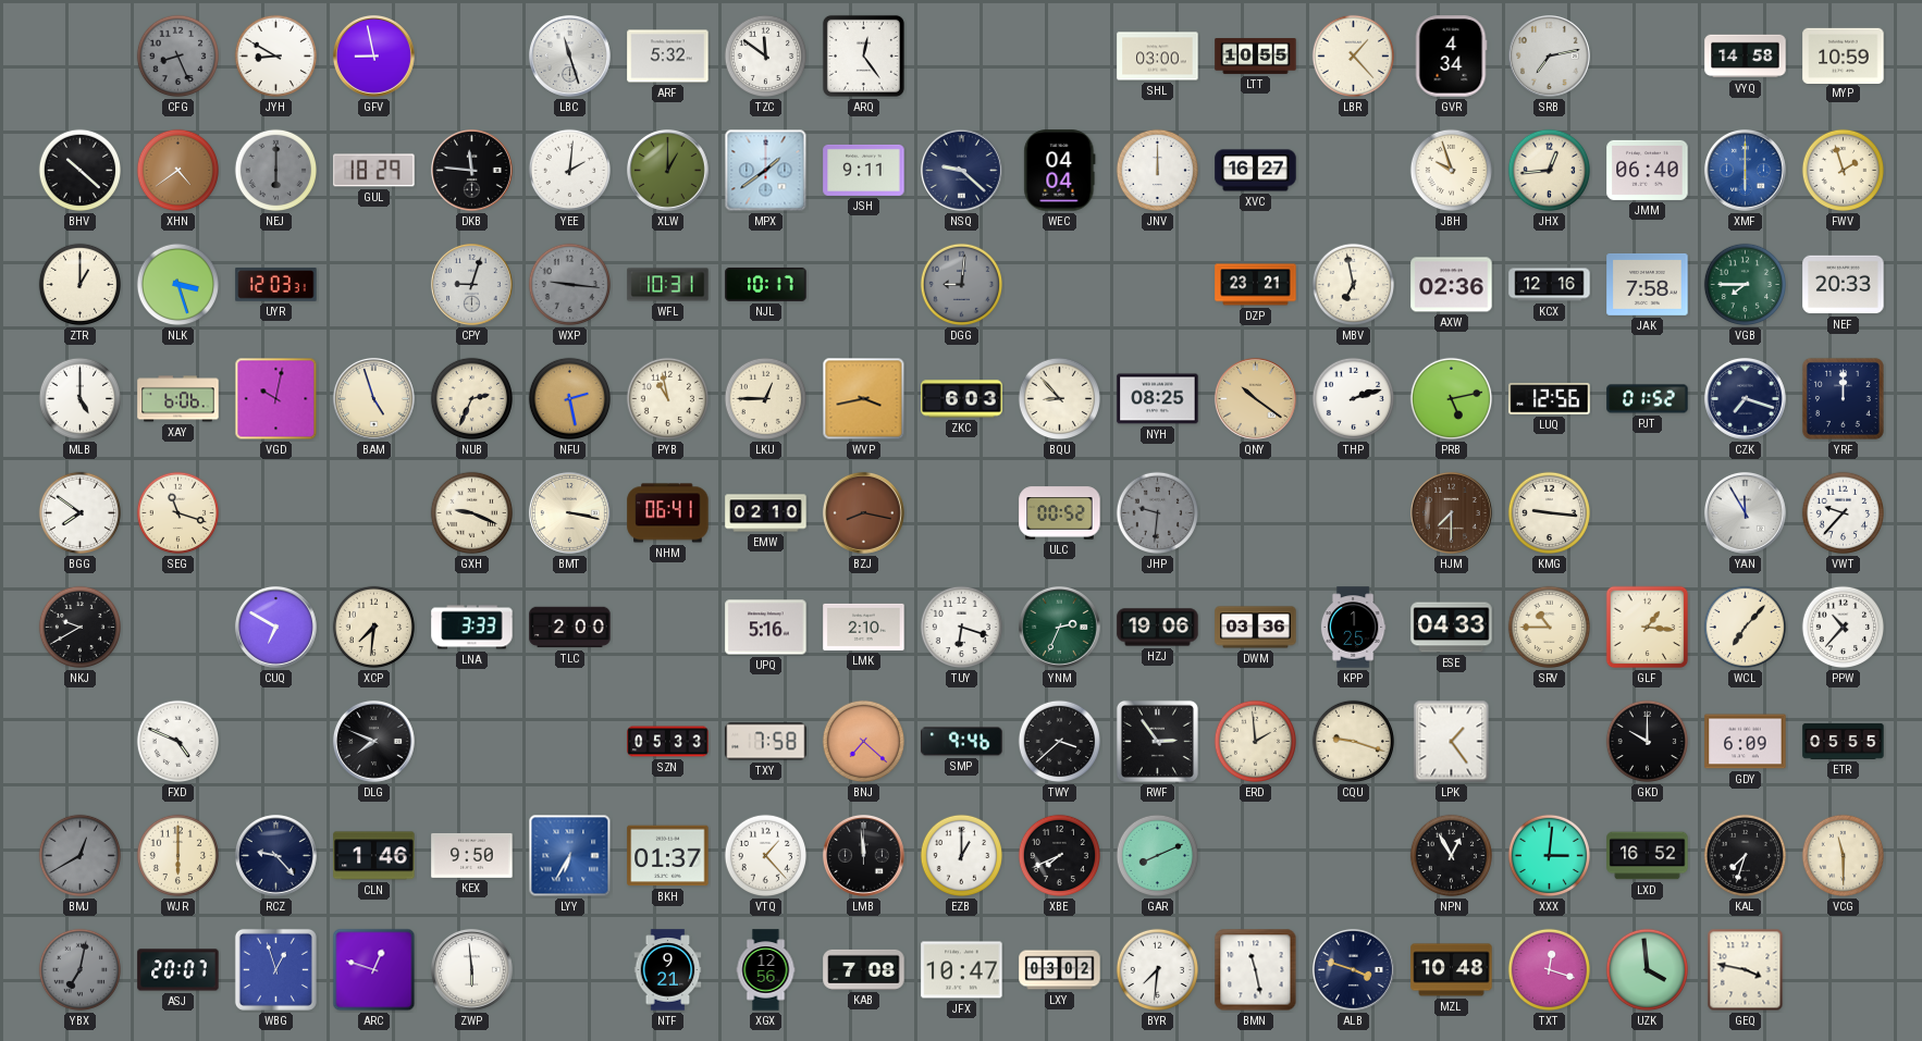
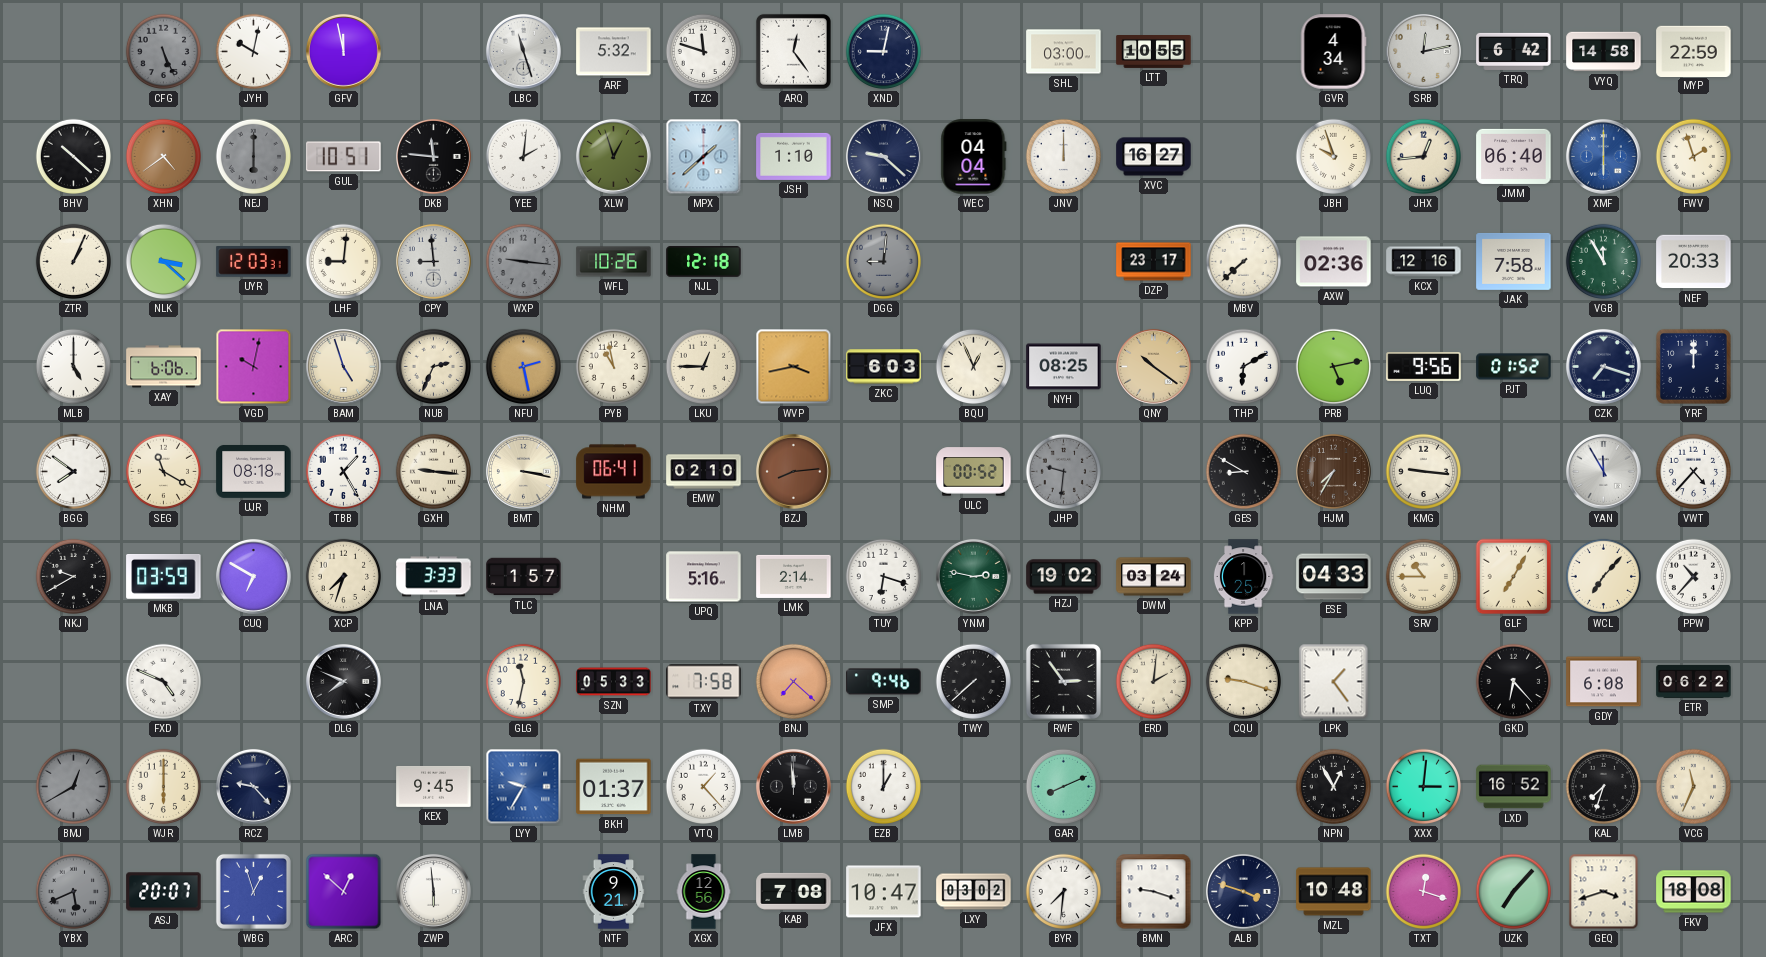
CFG: 8:26 -> 5:26 (164, 52)
JYH: 8:50 -> 10:02 (254, 52)
GFV: 8:58 -> 11:58 (343, 51)
TZC: 11:51 -> 11:48 (704, 52)
XND: none -> 9:02 (884, 52)
LBR: 1:23 -> none (1354, 57)
SRB: 7:13 -> 12:13 (1423, 51)
TRQ: none -> 6:42 (1514, 51)
MYP: 10:59 -> 22:59 (1694, 51)
GUL: 18:29 -> 10:51 (344, 157)
XLW: 1:00 -> 12:57 (613, 156)
MPX: 1:39 -> 1:38 (704, 157)
JSH: 9:11 -> 1:10 (794, 156)
ZTR: 1:00 -> 1:04 (74, 262)
NLK: 3:27 -> 3:22 (164, 262)
LHF: none -> 9:01 (344, 262)
CPY: 9:03 -> 8:59 (433, 261)
WFL: 10:31 -> 10:26 (614, 262)
NJL: 10:17 -> 12:18 (704, 262)
DZP: 23:21 -> 23:17 (1154, 262)
MBV: 6:58 -> 7:38 (1244, 262)
VGB: 7:45 -> 11:55 (1604, 262)
BQU: 8:53 -> 12:56 (974, 367)
THP: 2:12 -> 6:10 (1244, 367)
LUQ: 12:56 -> 9:56 (1424, 367)
SEG: 11:18 -> 11:20 (164, 472)
UJR: none -> 08:18 (254, 471)
TBB: none -> 1:25 (344, 472)
GXH: 9:19 -> 9:16 (434, 472)
BZJ: 8:17 -> 8:14 (793, 471)
GES: none -> 8:50 (1244, 472)
HJM: 7:30 -> 7:35 (1333, 471)
VWT: 9:37 -> 4:37 (1694, 472)
MKB: none -> 03:59 (164, 577)
XCP: 7:31 -> 7:33 (344, 577)
TLC: 2:00 -> 1:57 (524, 577)
LMK: 2:10 -> 2:14 (794, 576)
YNM: 2:34 -> 2:47 (973, 576)
HZJ: 19:06 -> 19:02 (1064, 577)
DWM: 03:36 -> 03:24 (1154, 577)
GLF: 1:16 -> 7:05 (1514, 577)
GLG: none -> 11:32 (524, 682)
TWY: 3:38 -> 7:38 (974, 682)
ERD: 1:59 -> 2:01 (1154, 682)
GKD: 10:00 -> 6:23 (1514, 682)
GDY: 6:09 -> 6:08 (1604, 682)
ETR: 05:55 -> 06:22 (1694, 681)
CLN: 1:46 -> none (374, 856)
KEX: 9:50 -> 9:45 (434, 786)
LYY: 6:35 -> 9:35 (524, 787)
XBE: 7:41 -> none (1060, 856)
VCG: 11:30 -> 11:34 (1694, 787)
YBX: 7:02 -> 5:41 (74, 892)
ARC: 12:48 -> 12:52 (344, 892)
BMN: 11:28 -> 9:18 (1154, 892)
UZK: 3:59 -> 7:07 (1514, 892)
GEQ: 3:47 -> 3:42 (1604, 892)
FKV: none -> 18:08 (1694, 892)
